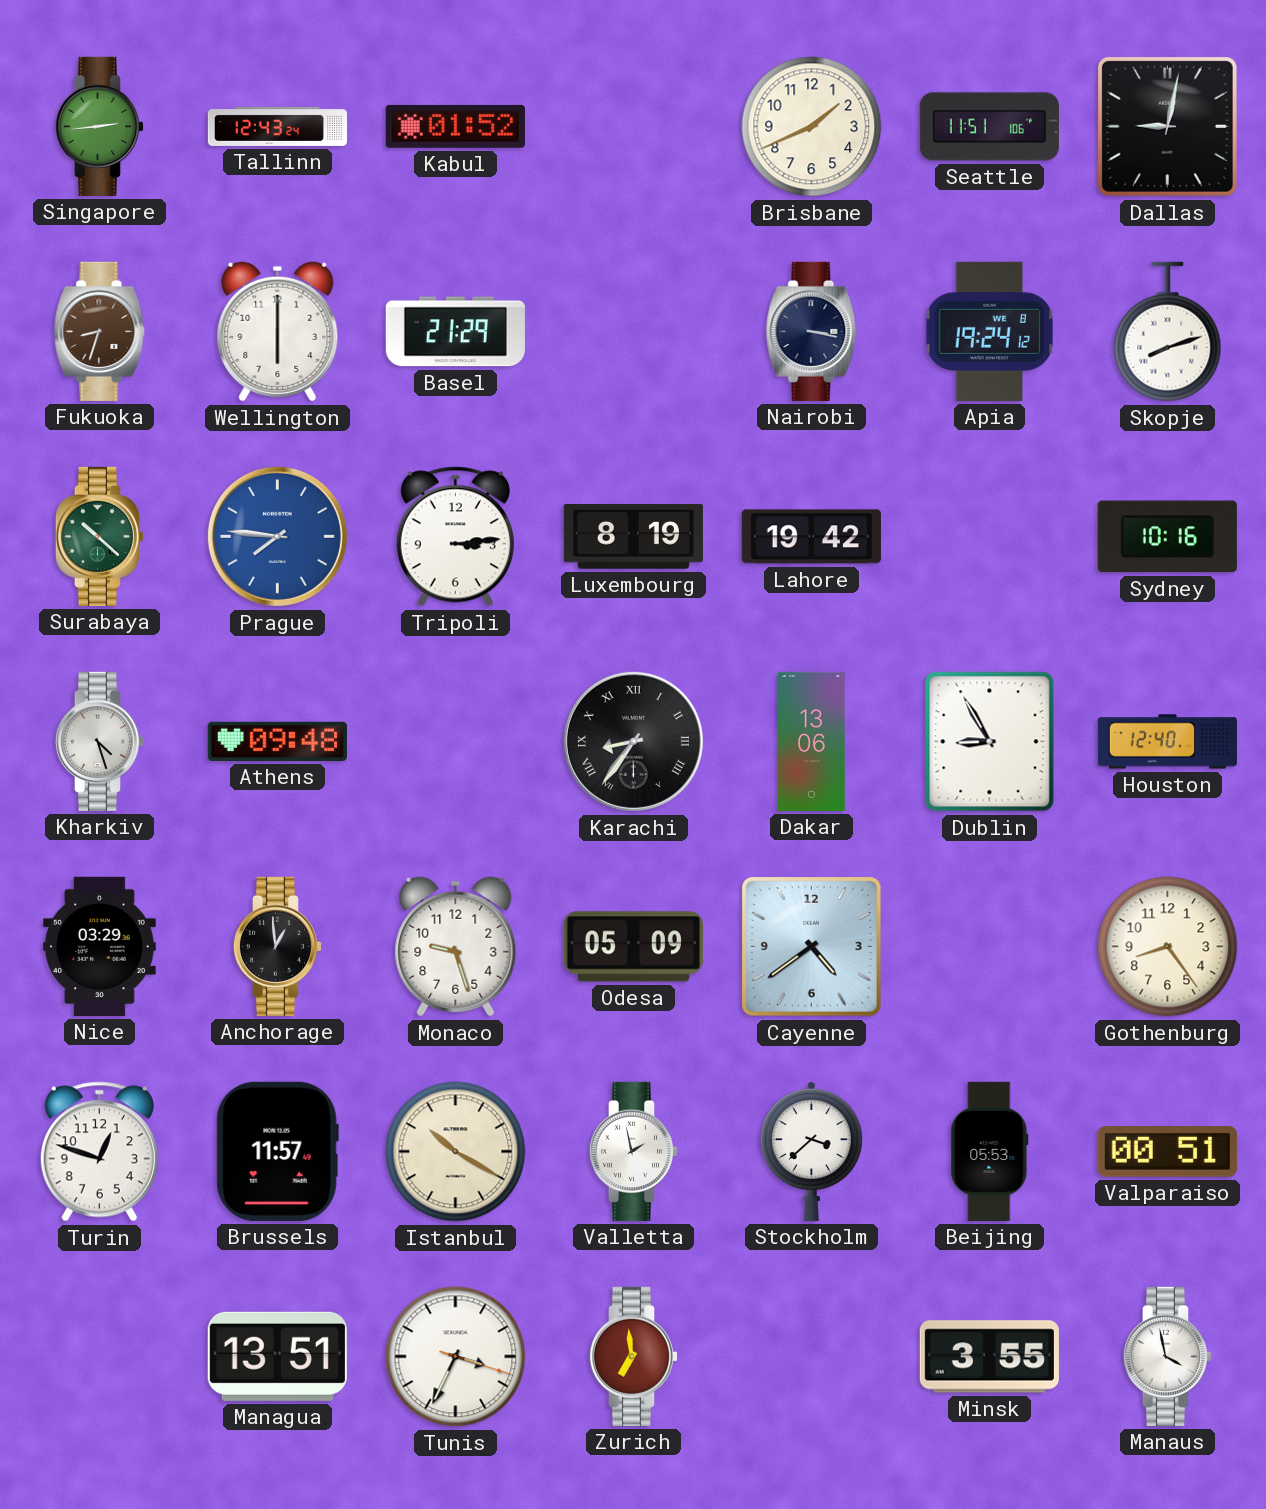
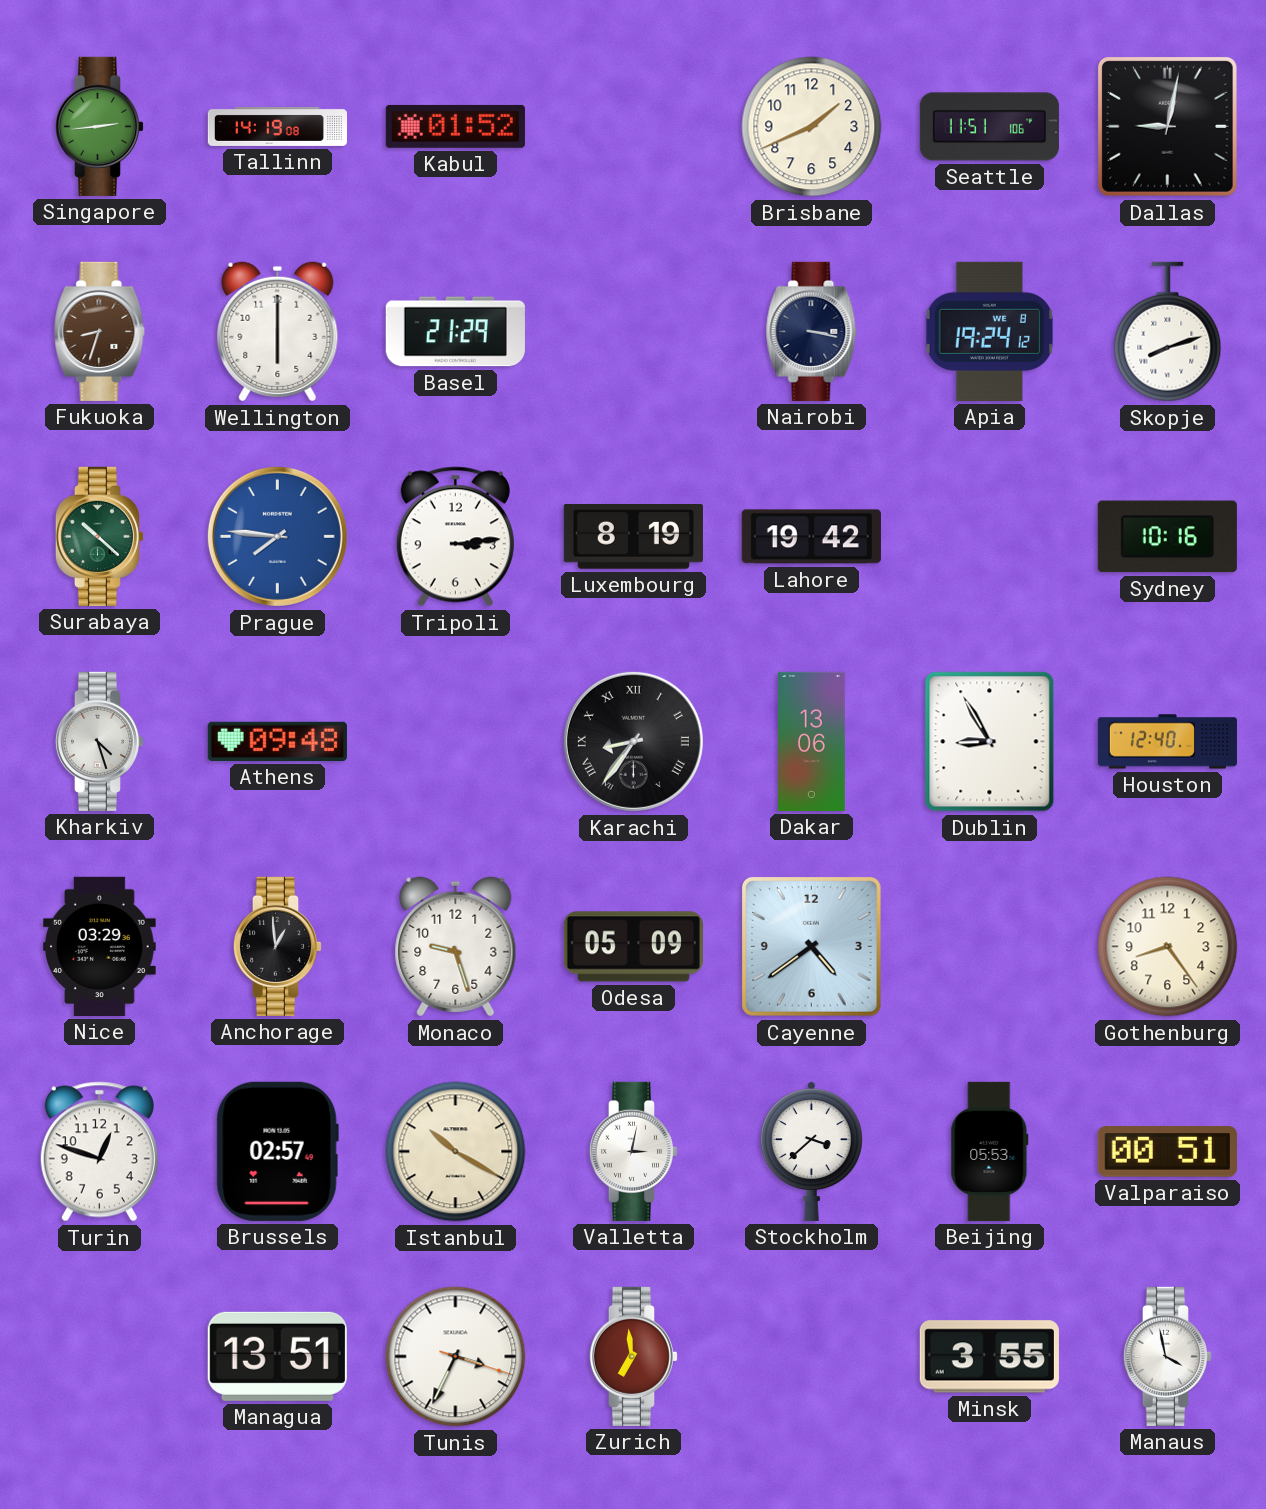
Tallinn: 12:43 -> 14:19 (277, 126)
Brussels: 11:57 -> 02:57 (277, 1151)
Valletta: 1:58 -> 3:02 (634, 1151)
